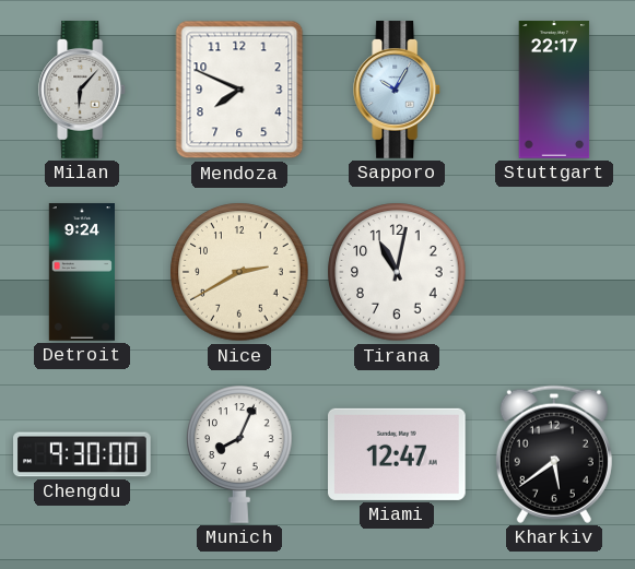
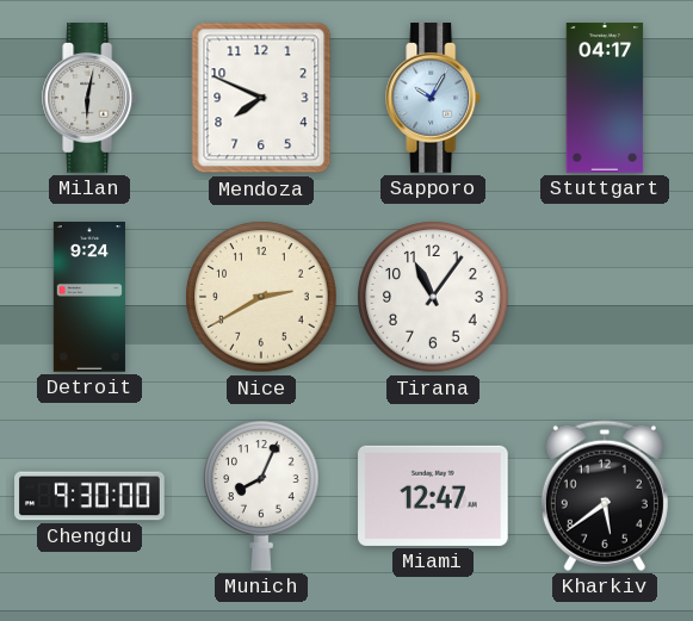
Milan: 6:07 -> 6:02 (91, 99)
Stuttgart: 22:17 -> 04:17 (605, 98)
Tirana: 11:02 -> 11:06 (433, 297)
